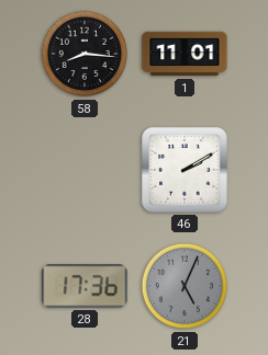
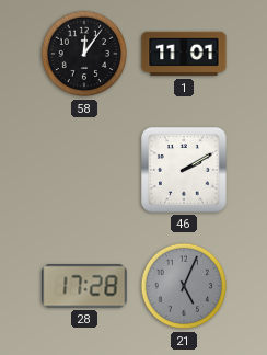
58: 8:16 -> 12:06 (84, 54)
28: 17:36 -> 17:28 (84, 286)
